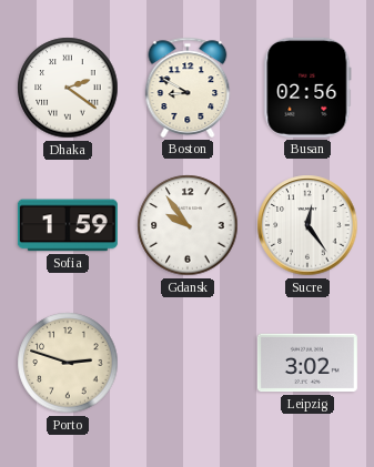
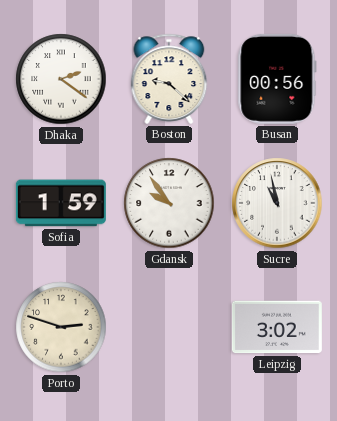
Boston: 8:50 -> 9:22 (169, 79)
Busan: 02:56 -> 00:56 (277, 79)
Sucre: 12:24 -> 10:58 (277, 203)
